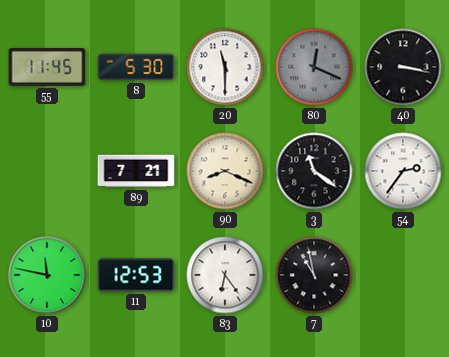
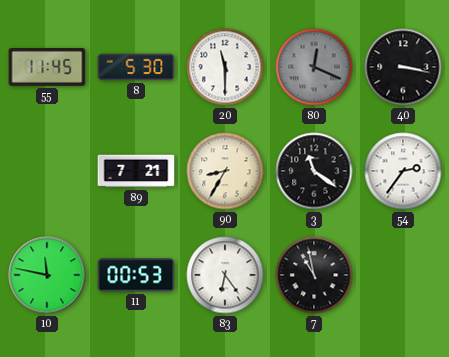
90: 8:19 -> 8:35 (225, 171)
11: 12:53 -> 00:53 (136, 275)
